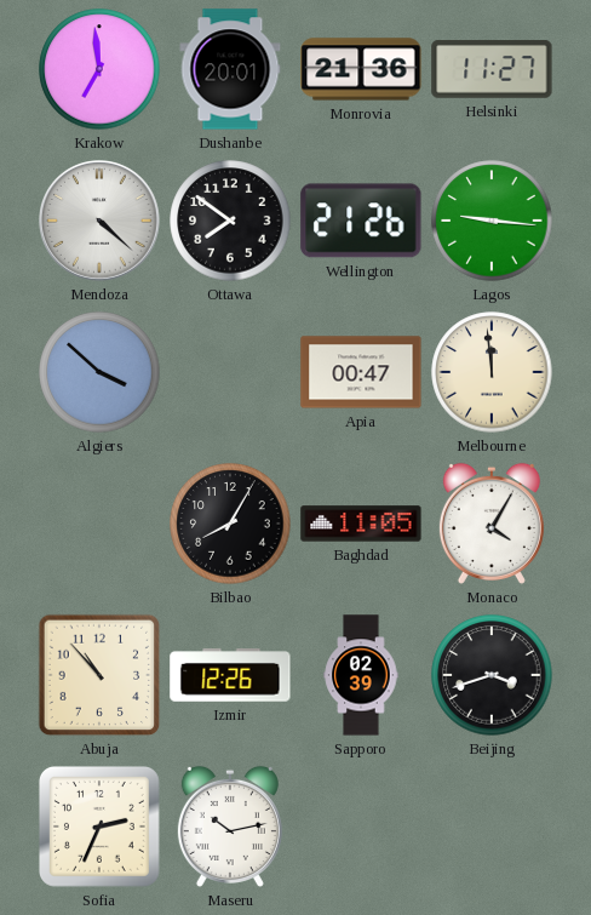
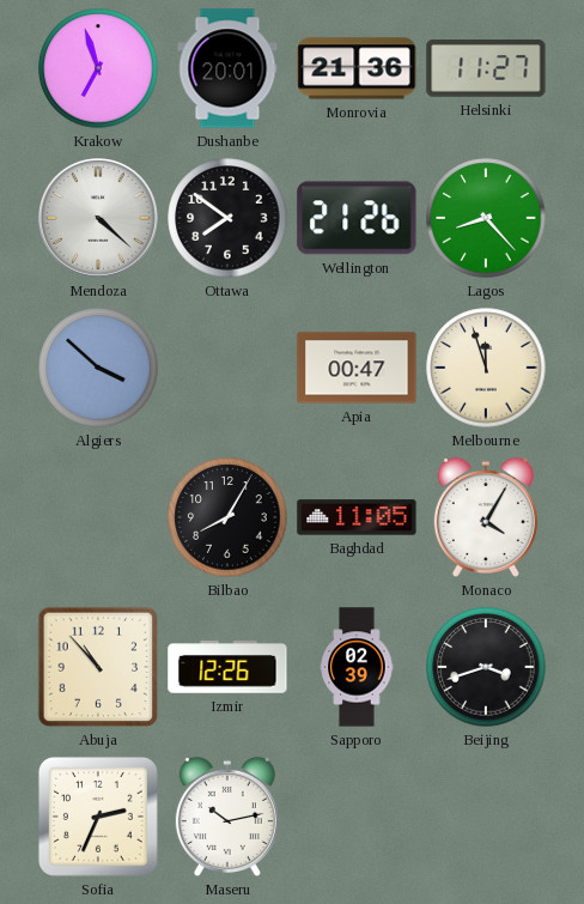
Krakow: 6:59 -> 6:57 (98, 68)
Lagos: 9:16 -> 8:23 (486, 218)
Melbourne: 11:59 -> 11:57 (486, 368)
